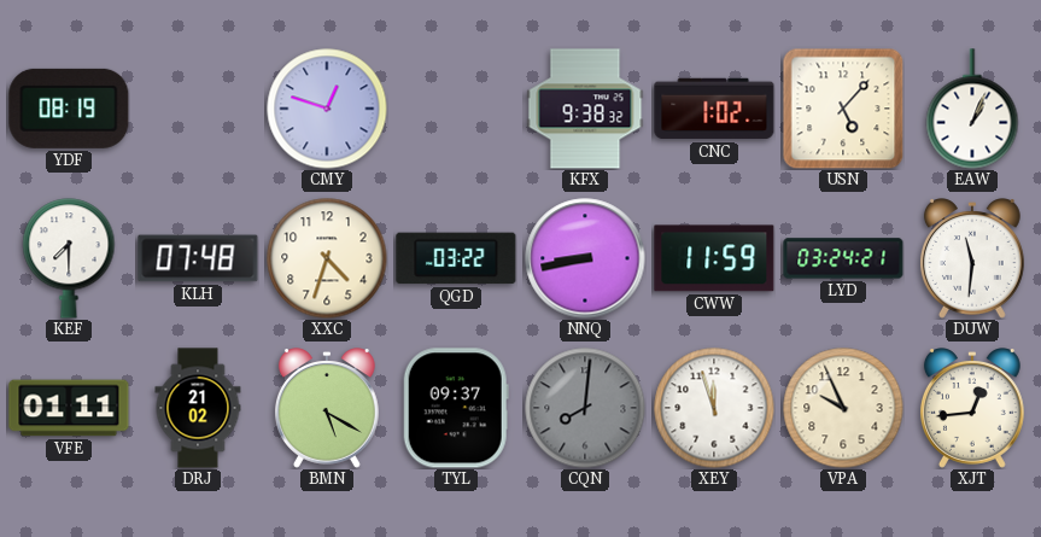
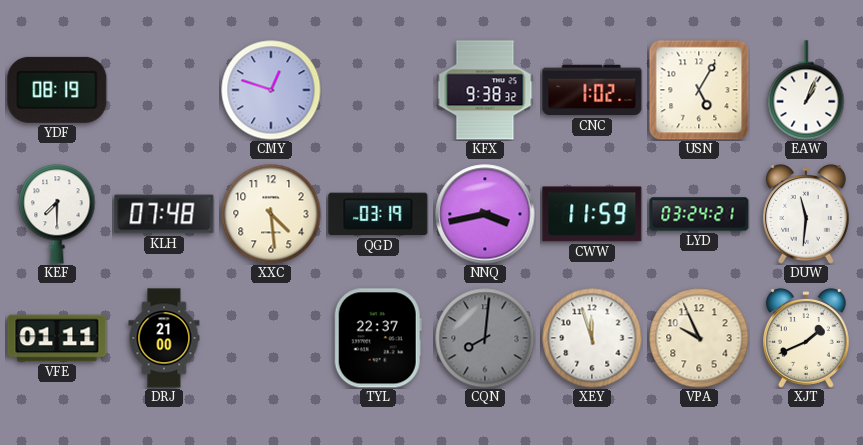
USN: 5:07 -> 5:05 (699, 90)
XXC: 4:33 -> 4:29 (271, 214)
QGD: 03:22 -> 03:19 (378, 214)
NNQ: 8:43 -> 3:43 (485, 214)
DRJ: 21:02 -> 21:00 (164, 338)
BMN: 5:20 -> none (327, 408)
TYL: 09:37 -> 22:37 (378, 338)
XJT: 12:44 -> 1:41 (806, 338)
